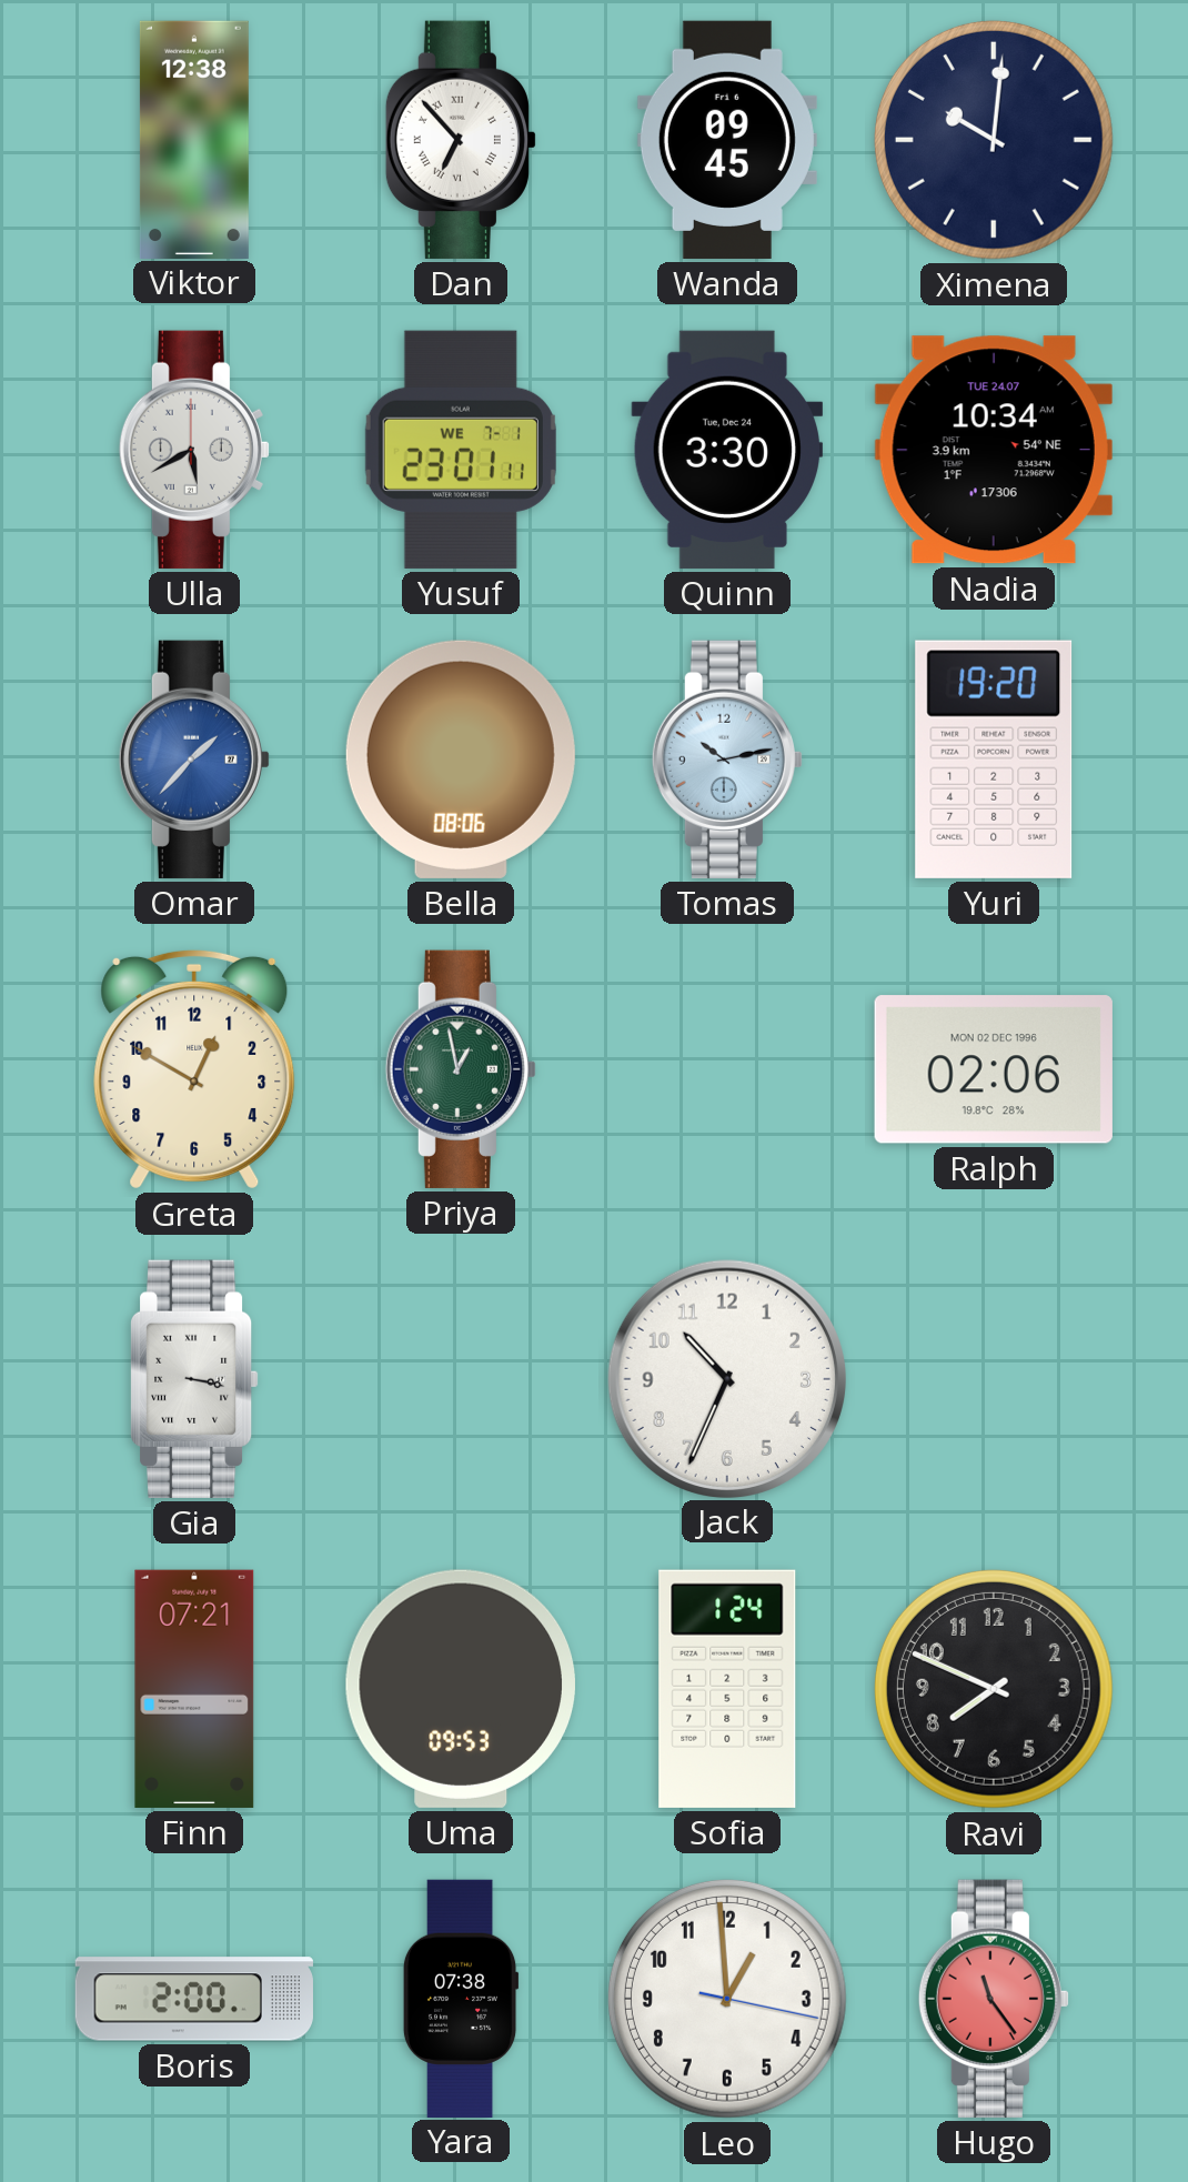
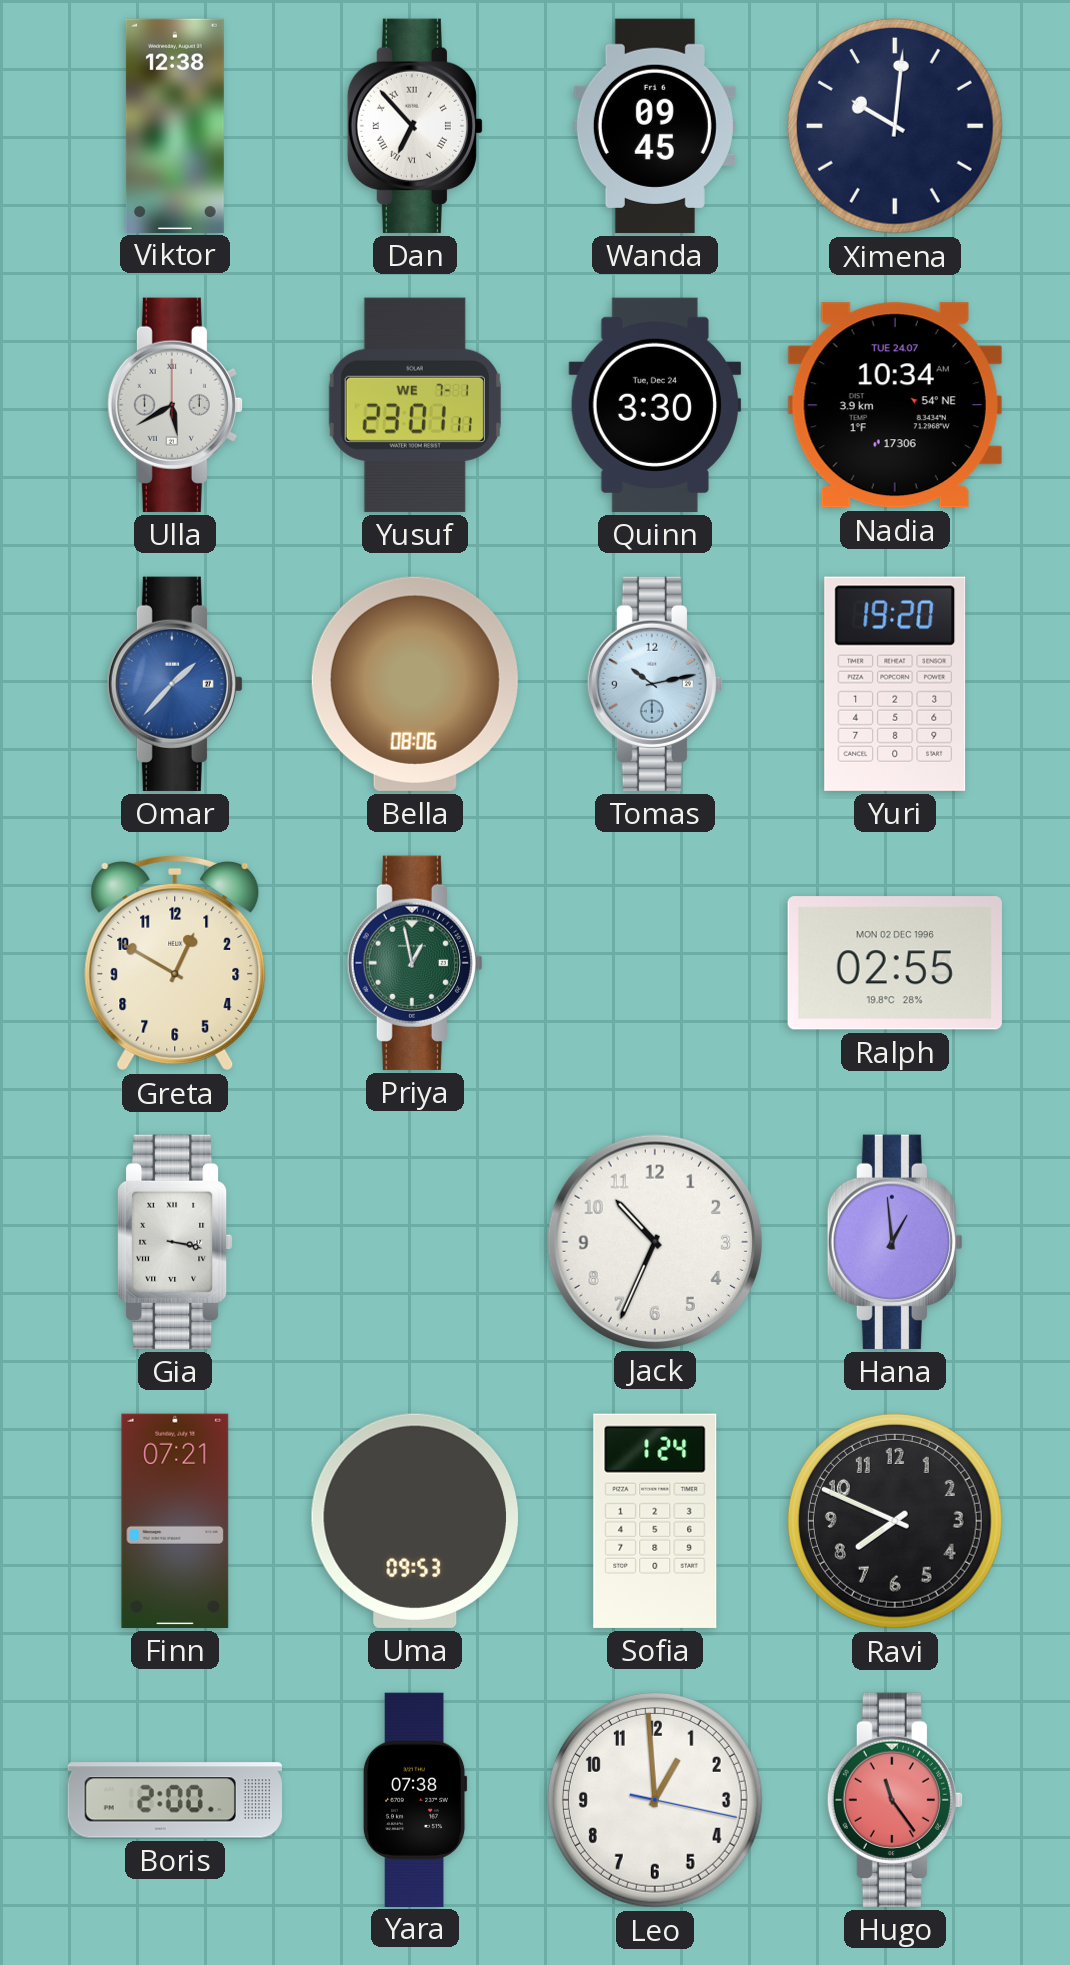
Ralph: 02:06 -> 02:55 (895, 963)
Hana: none -> 12:59 (895, 1242)
